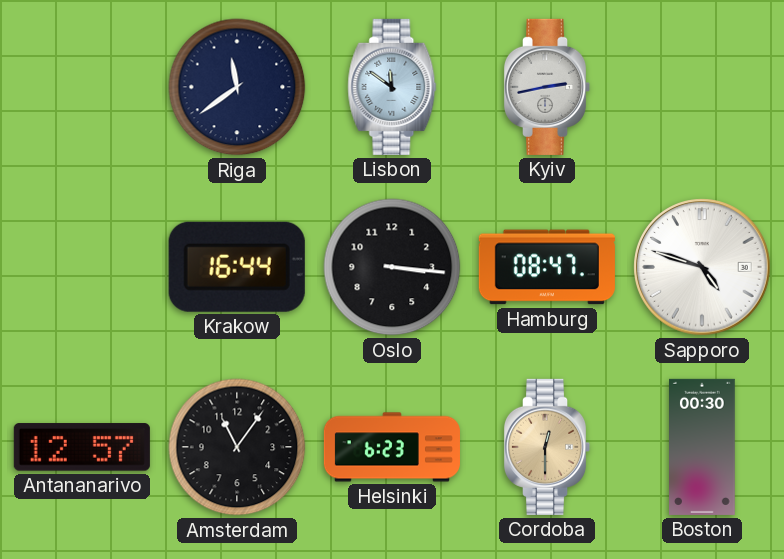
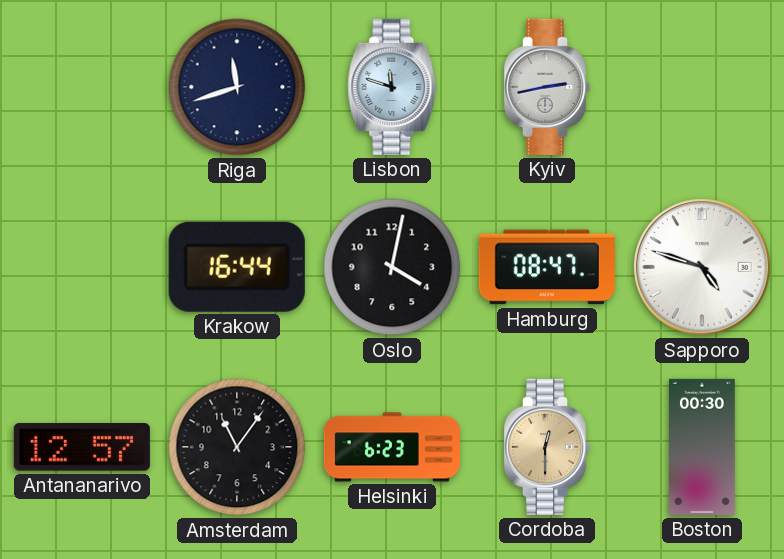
Riga: 11:39 -> 11:42 (237, 87)
Lisbon: 11:51 -> 11:48 (392, 87)
Oslo: 3:16 -> 4:02 (392, 267)
